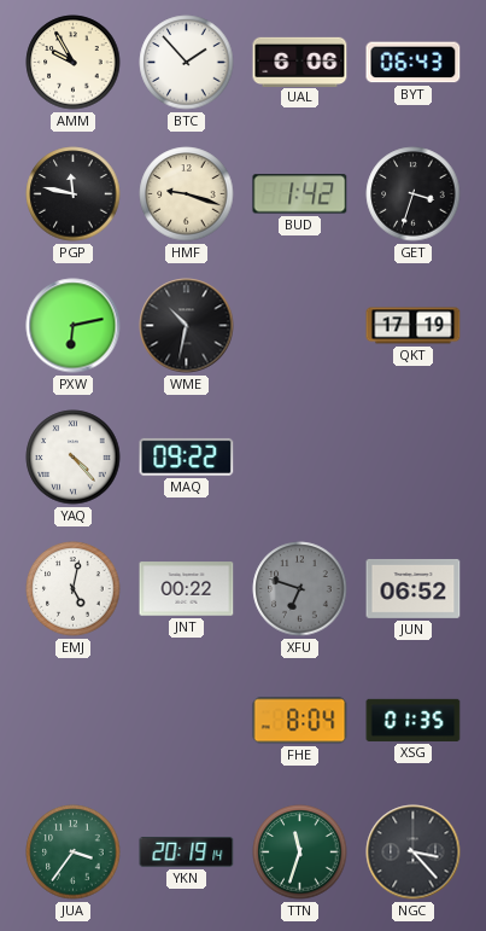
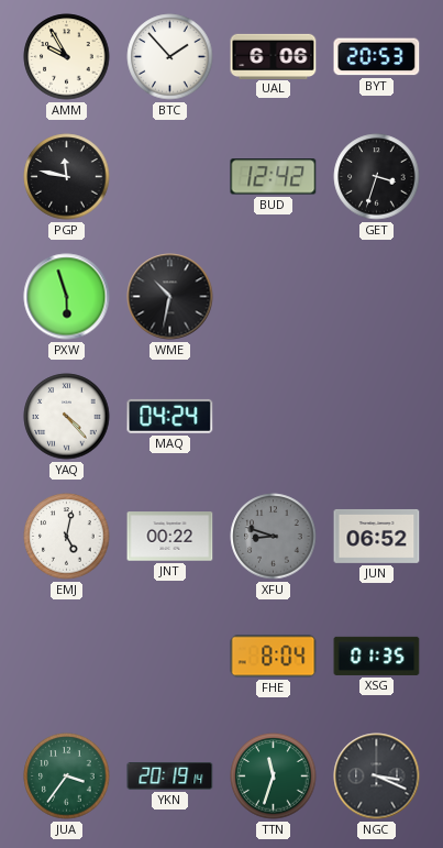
BYT: 06:43 -> 20:53 (377, 57)
HMF: 9:18 -> none (187, 194)
BUD: 1:42 -> 12:42 (274, 177)
PXW: 6:13 -> 5:57 (67, 297)
QKT: 17:19 -> none (414, 326)
MAQ: 09:22 -> 04:24 (170, 416)
XFU: 6:48 -> 8:48 (274, 537)
NGC: 3:23 -> 3:19 (377, 777)
